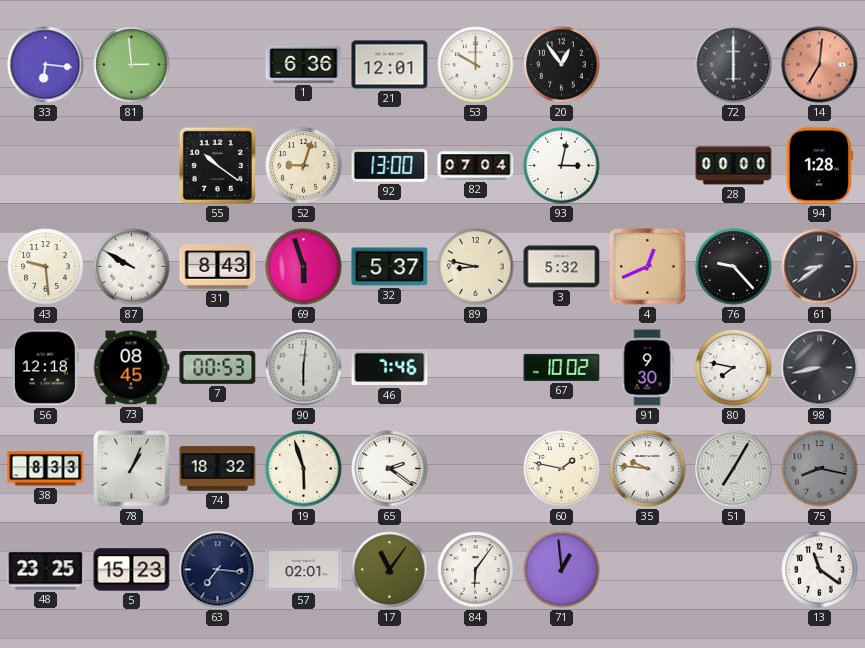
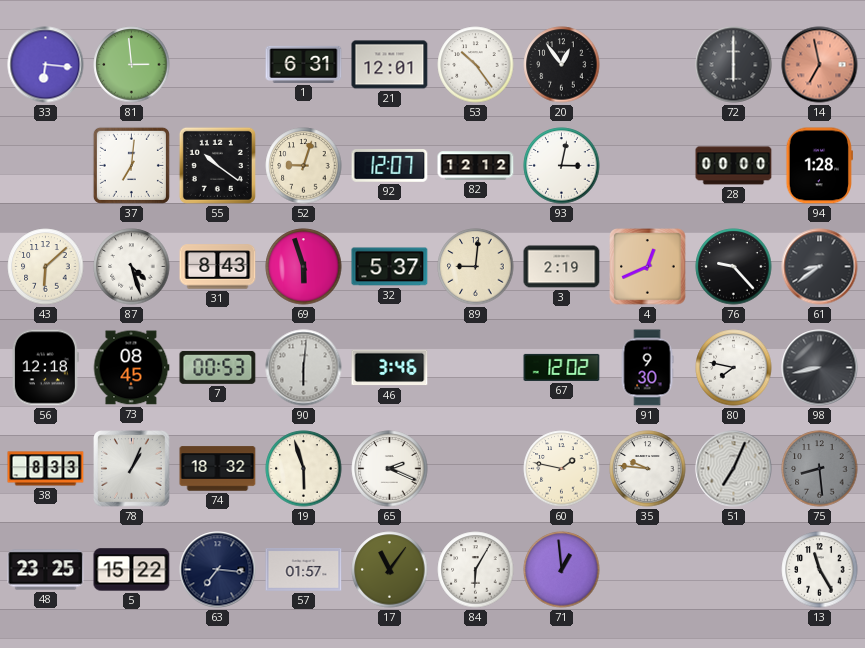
1: 6:36 -> 6:31 (304, 64)
53: 10:00 -> 10:24 (476, 65)
14: 7:01 -> 6:58 (820, 65)
37: none -> 7:01 (131, 165)
92: 13:00 -> 12:07 (390, 166)
82: 07:04 -> 12:12 (476, 166)
43: 9:29 -> 6:08 (46, 267)
87: 9:50 -> 4:27 (132, 267)
89: 8:47 -> 9:01 (476, 267)
3: 5:32 -> 2:19 (562, 267)
46: 7:46 -> 3:46 (390, 368)
67: 10:02 -> 12:02 (562, 367)
65: 2:21 -> 2:19 (390, 469)
51: 7:05 -> 7:04 (734, 469)
75: 8:17 -> 8:29 (820, 469)
5: 15:23 -> 15:22 (132, 570)
57: 02:01 -> 01:57 (304, 570)
84: 6:06 -> 6:05 (476, 570)
13: 11:21 -> 11:25 (820, 570)
